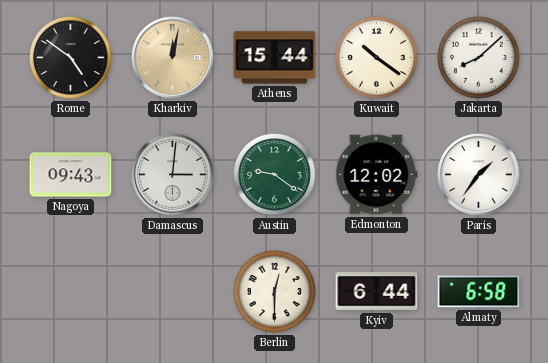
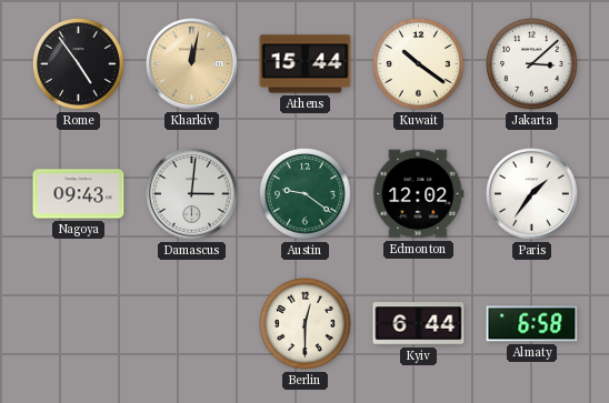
Rome: 4:51 -> 4:54 (79, 64)
Jakarta: 8:08 -> 3:08 (532, 64)
